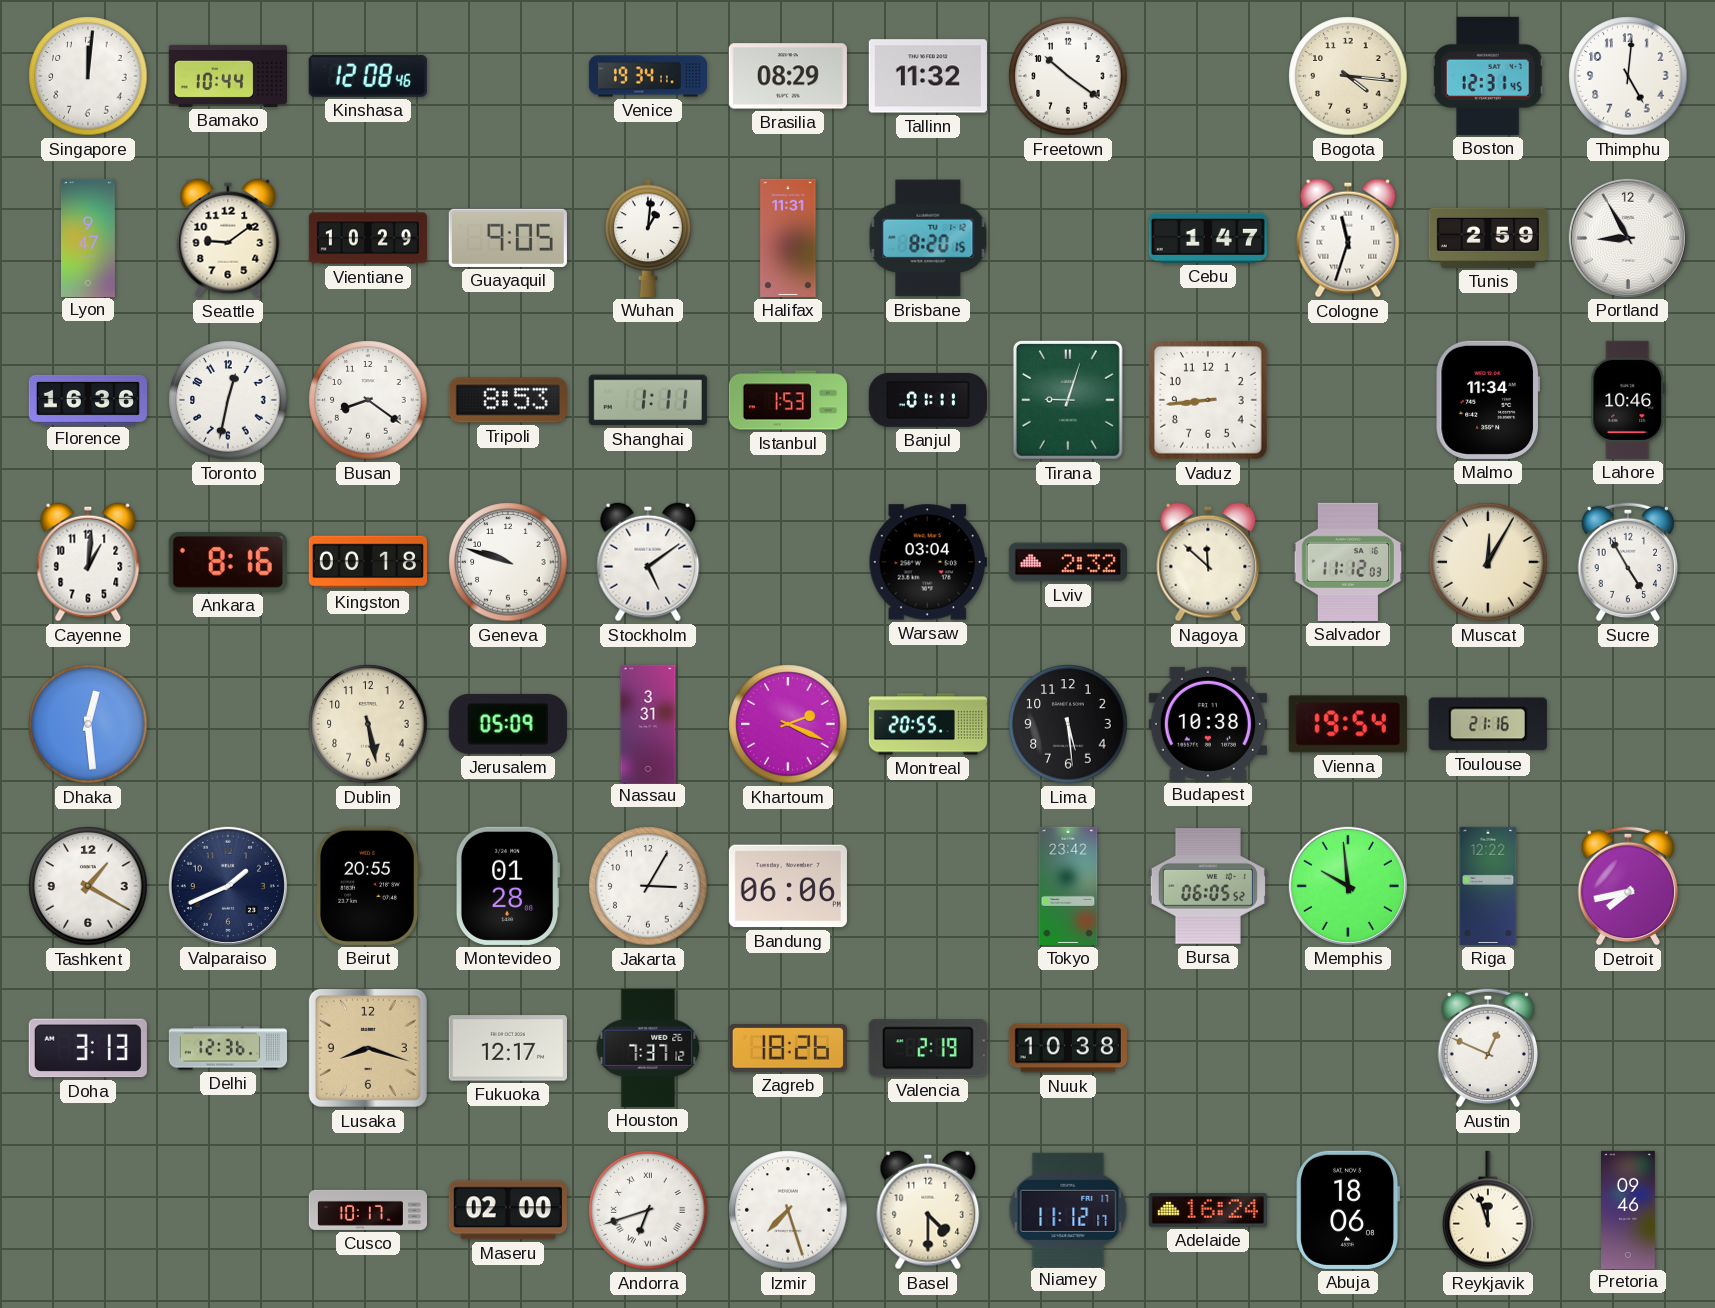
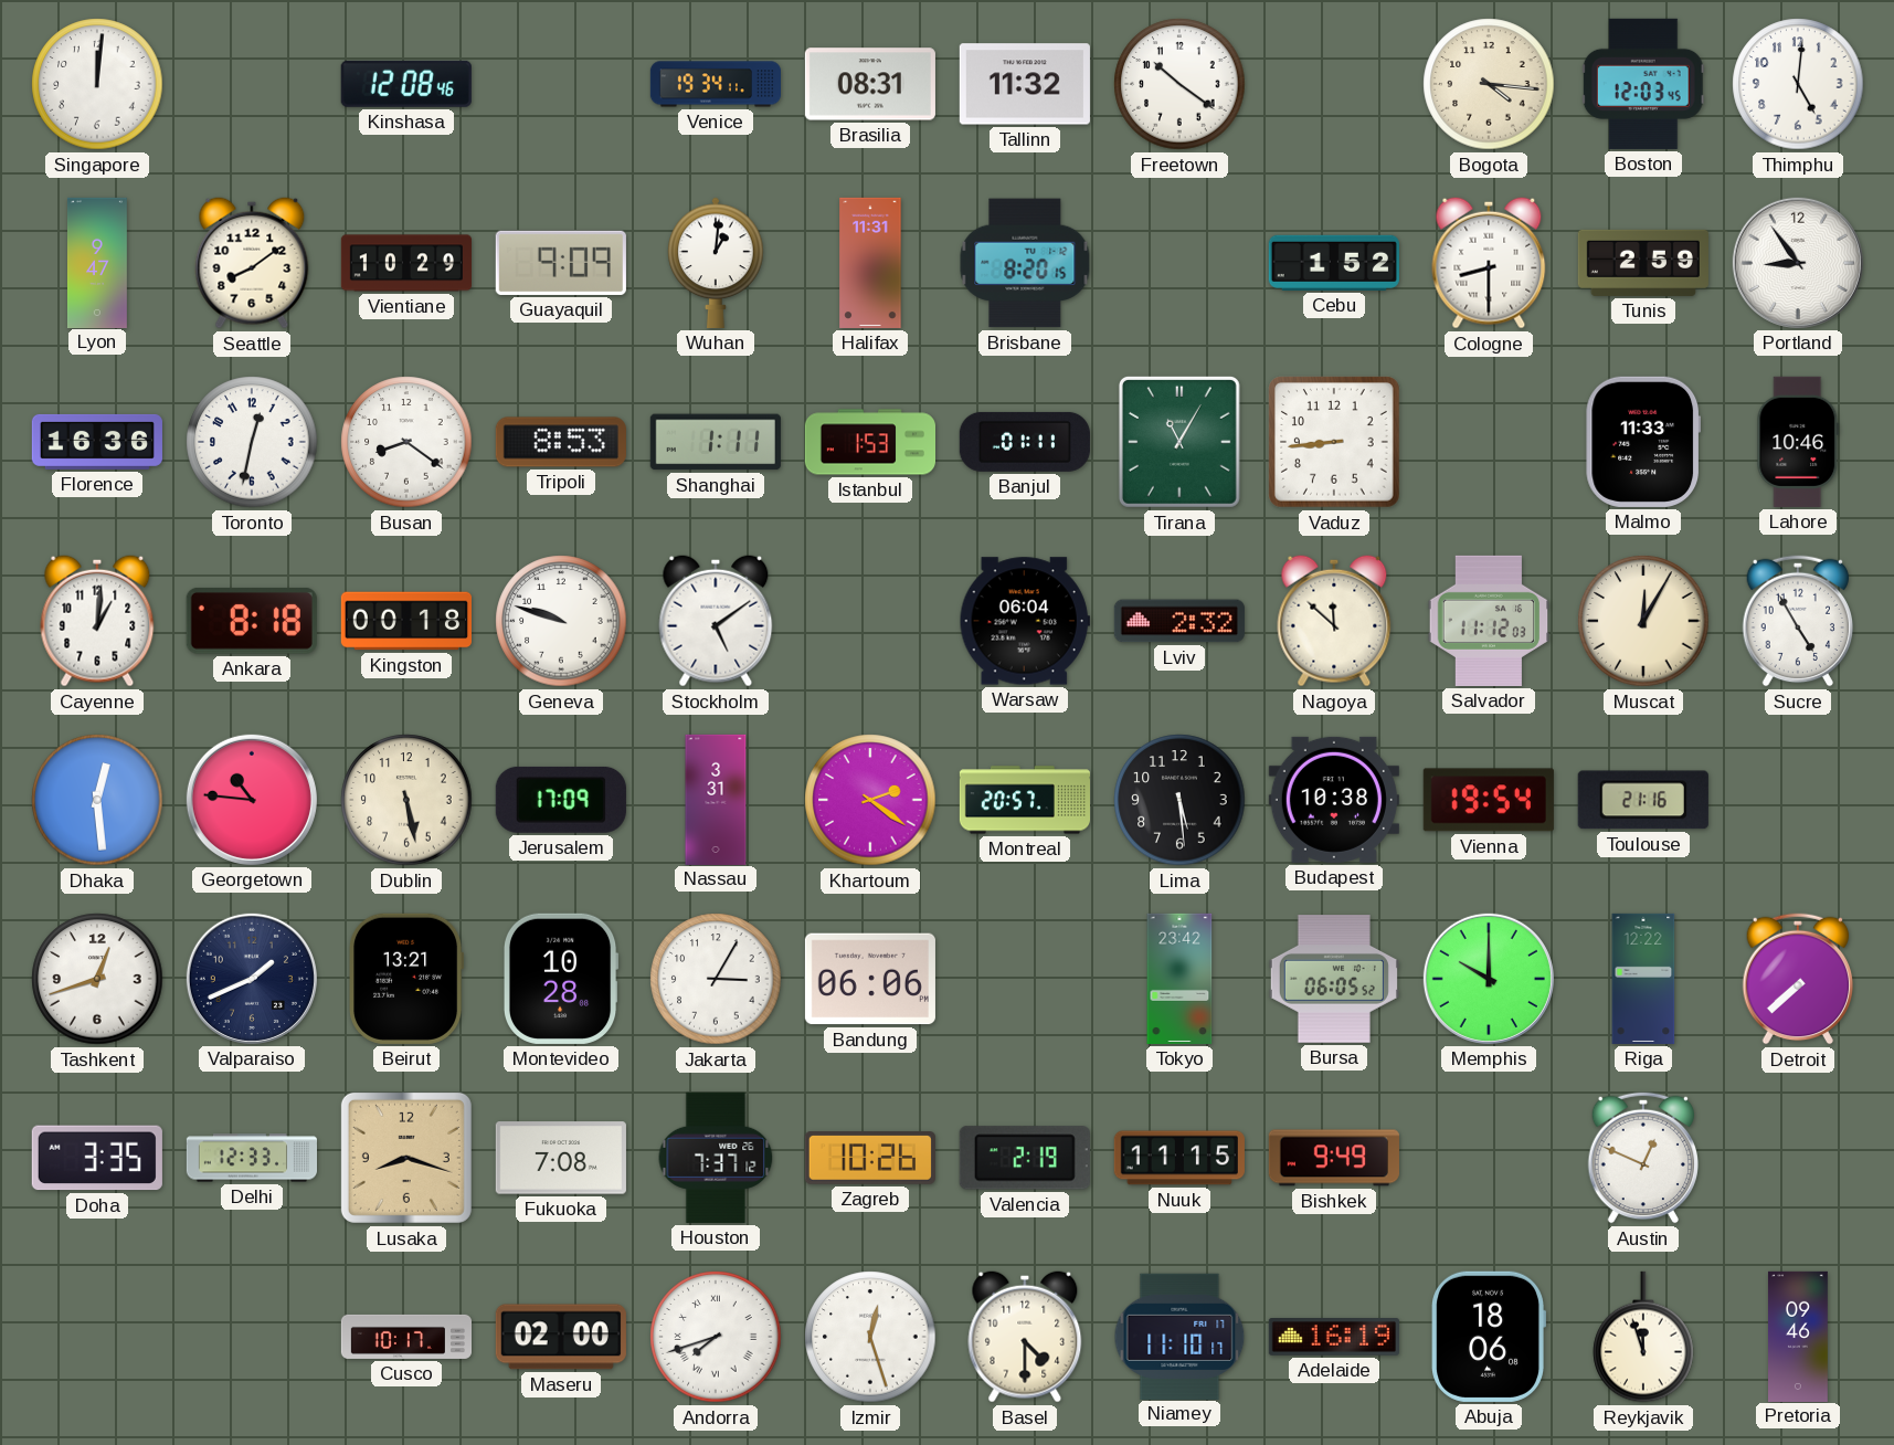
Bamako: 10:44 -> none (228, 76)
Brasilia: 08:29 -> 08:31 (870, 84)
Boston: 12:31 -> 12:03 (1643, 84)
Seattle: 9:09 -> 8:09 (252, 263)
Guayaquil: 9:05 -> 9:09 (561, 263)
Cebu: 1:47 -> 1:52 (1334, 263)
Cologne: 11:33 -> 8:30 (1489, 263)
Portland: 8:55 -> 8:54 (1798, 263)
Tirana: 9:03 -> 11:05 (1179, 442)
Malmo: 11:34 -> 11:33 (1642, 442)
Ankara: 8:16 -> 8:18 (252, 621)
Warsaw: 03:04 -> 06:04 (1025, 621)
Georgetown: none -> 10:46 (252, 800)
Jerusalem: 05:09 -> 17:09 (561, 800)
Khartoum: 2:19 -> 2:21 (870, 800)
Montreal: 20:55 -> 20:57 (1024, 800)
Tashkent: 1:20 -> 12:42 (97, 979)
Beirut: 20:55 -> 13:21 (408, 979)
Montevideo: 01:28 -> 10:28 (561, 979)
Memphis: 9:59 -> 10:00 (1489, 979)
Detroit: 7:43 -> 7:38 (1798, 979)
Doha: 3:13 -> 3:35 (97, 1158)
Delhi: 12:36 -> 12:33 (251, 1158)
Fukuoka: 12:17 -> 7:08 (561, 1158)
Zagreb: 18:26 -> 10:26 (870, 1159)
Nuuk: 10:38 -> 11:15 (1179, 1158)
Bishkek: none -> 9:49 (1334, 1158)
Andorra: 6:42 -> 7:42 (716, 1337)
Izmir: 7:27 -> 12:27 (870, 1337)
Niamey: 11:12 -> 11:10 (1179, 1336)
Adelaide: 16:24 -> 16:19 (1334, 1338)
